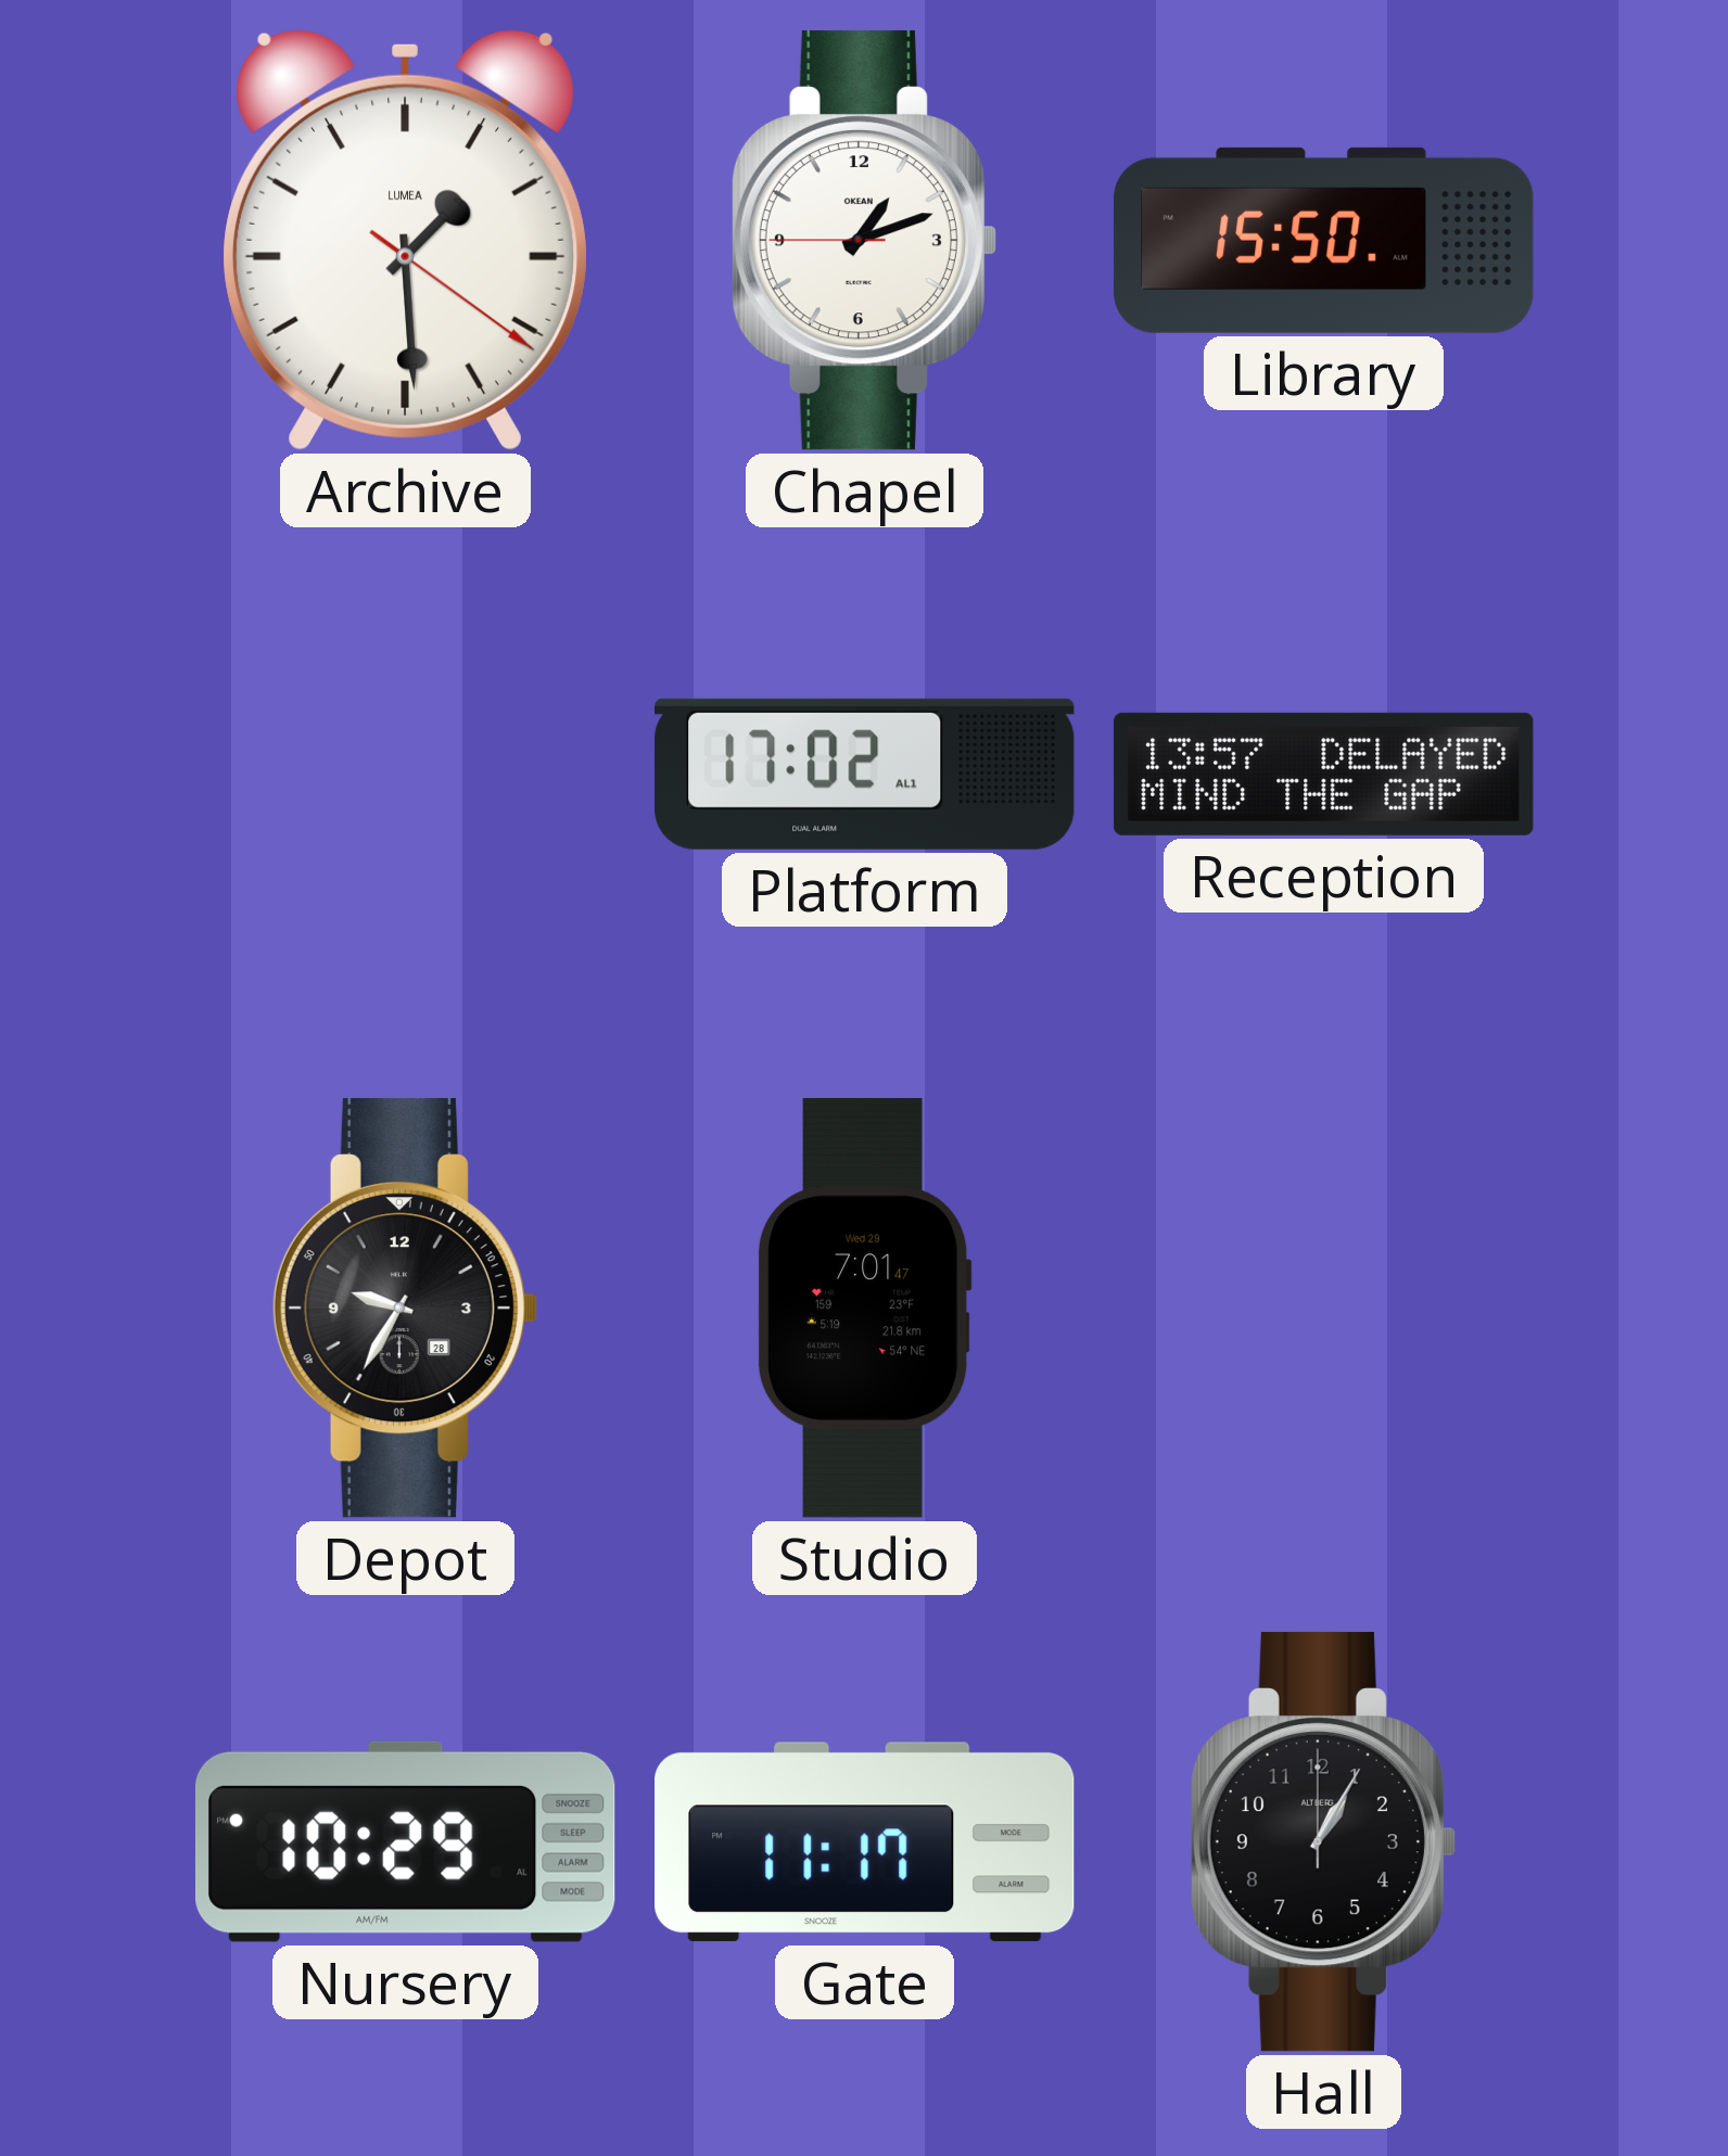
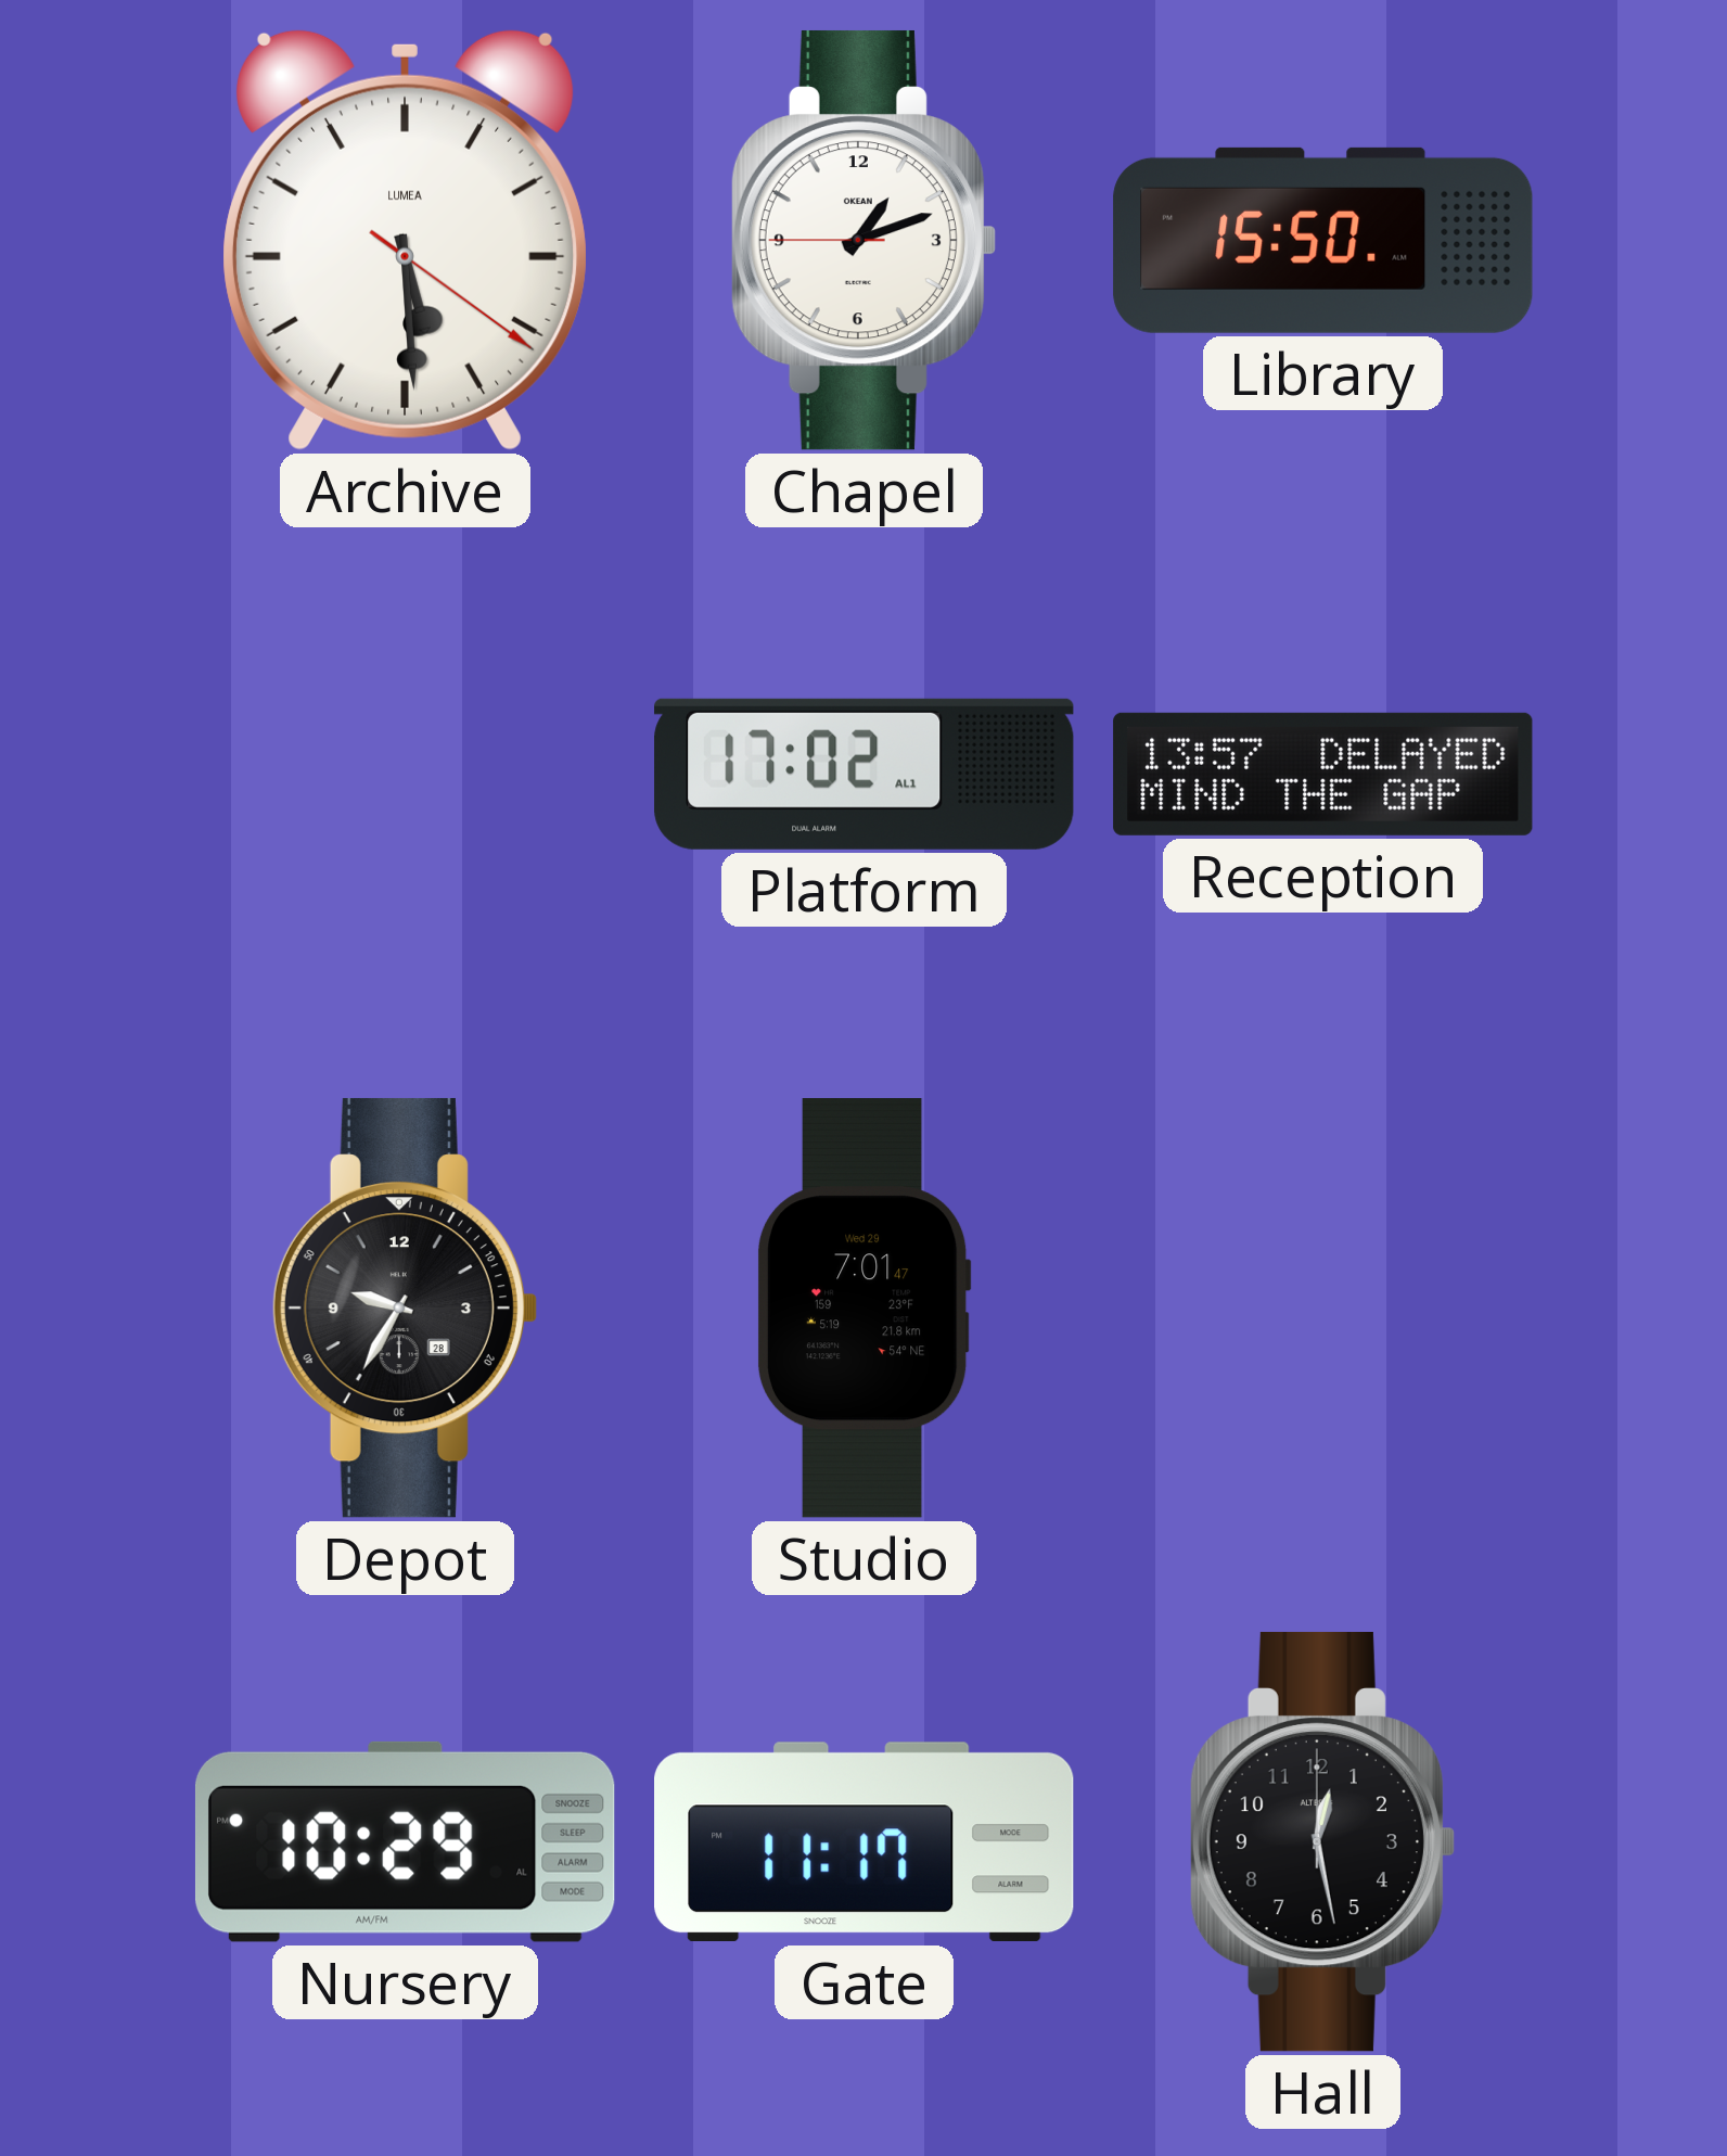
Archive: 1:29 -> 5:29 (405, 240)
Hall: 1:05 -> 12:28 (1322, 1841)
